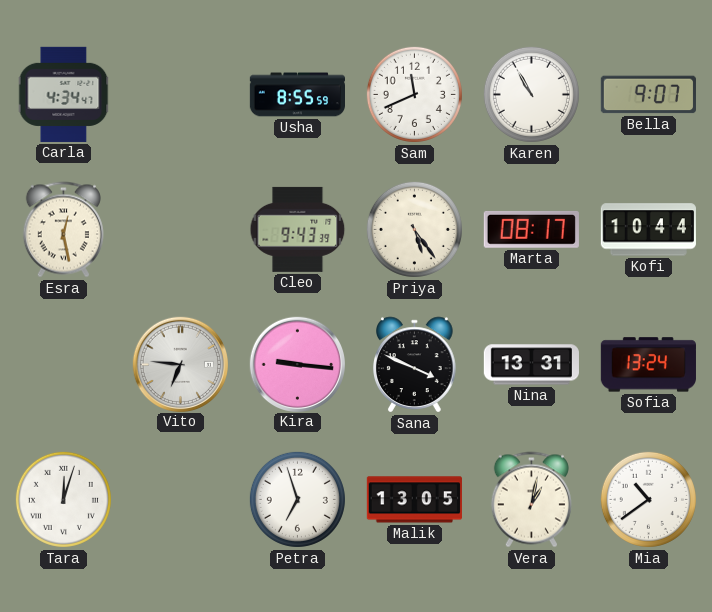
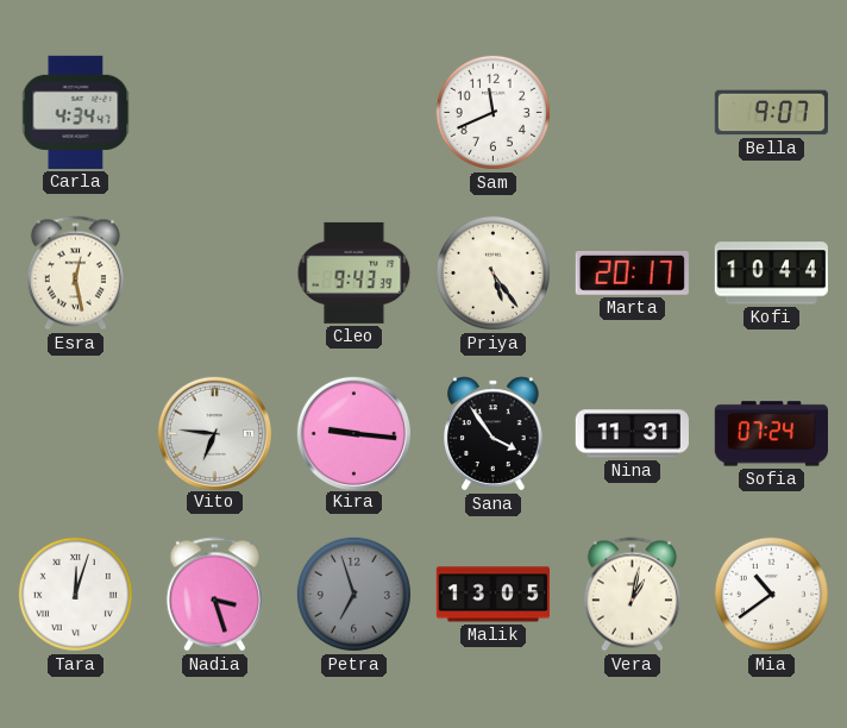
Usha: 8:55 -> none (297, 95)
Karen: 10:55 -> none (531, 94)
Marta: 08:17 -> 20:17 (632, 272)
Sana: 3:49 -> 3:54 (494, 434)
Nina: 13:31 -> 11:31 (632, 434)
Sofia: 13:24 -> 07:24 (771, 434)
Nadia: none -> 3:27 (214, 595)
Petra dial: white -> grey (353, 594)
